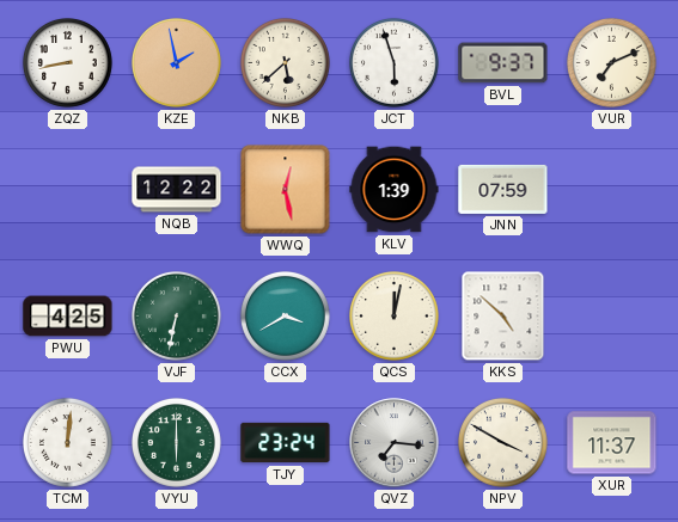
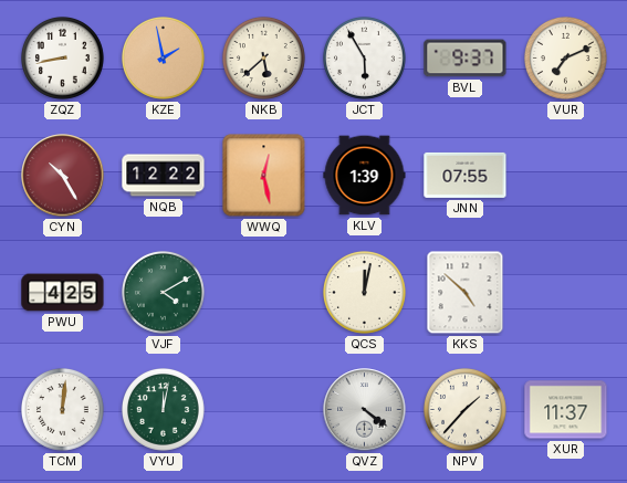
JCT: 5:57 -> 5:55 (365, 59)
CYN: none -> 10:25 (63, 176)
JNN: 07:59 -> 07:55 (466, 175)
VJF: 6:32 -> 4:10 (164, 293)
CCX: 3:40 -> none (286, 317)
VYU: 6:00 -> 12:02 (164, 410)
TJY: 23:24 -> none (286, 443)
QVZ: 7:16 -> 4:21 (365, 410)
NPV: 3:50 -> 1:37 (466, 410)
